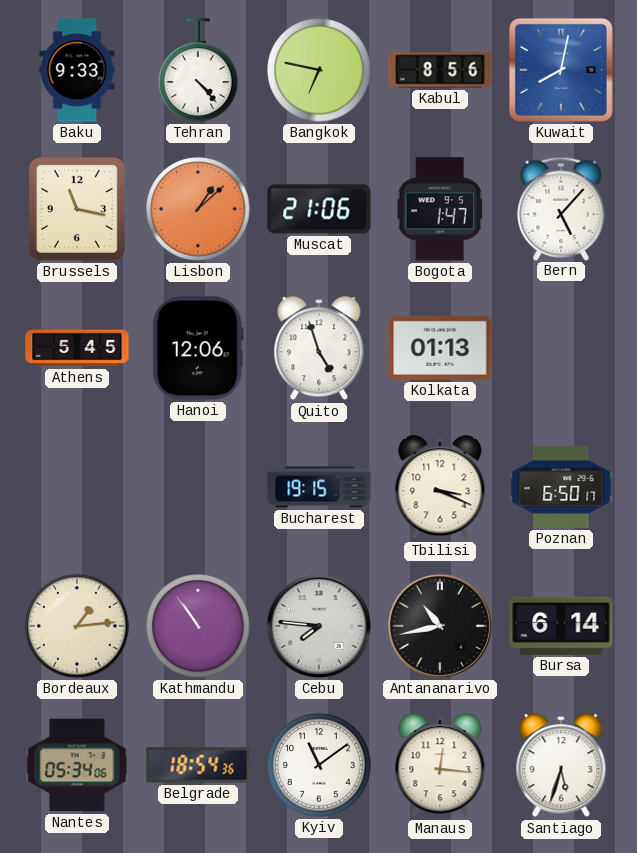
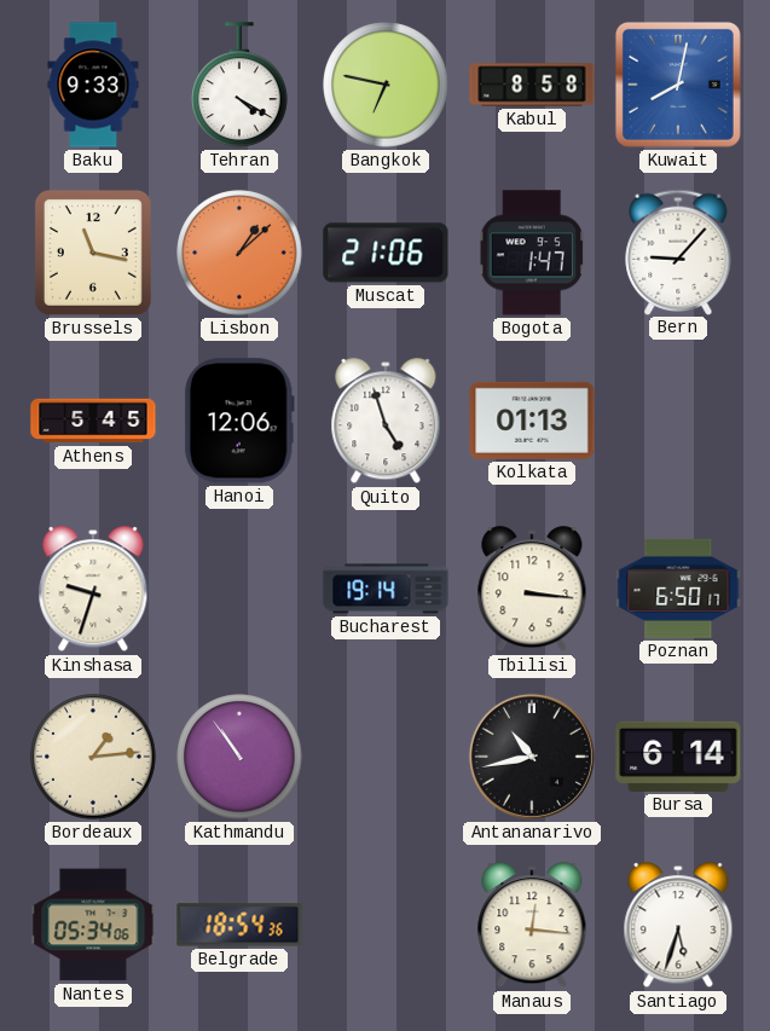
Tehran: 4:23 -> 4:20 (239, 85)
Kabul: 8:56 -> 8:58 (532, 85)
Bern: 5:07 -> 9:07 (678, 251)
Kinshasa: none -> 9:33 (93, 590)
Bucharest: 19:15 -> 19:14 (386, 589)
Tbilisi: 3:19 -> 3:16 (532, 590)
Cebu: 7:46 -> none (319, 626)
Kyiv: 11:09 -> none (319, 765)
